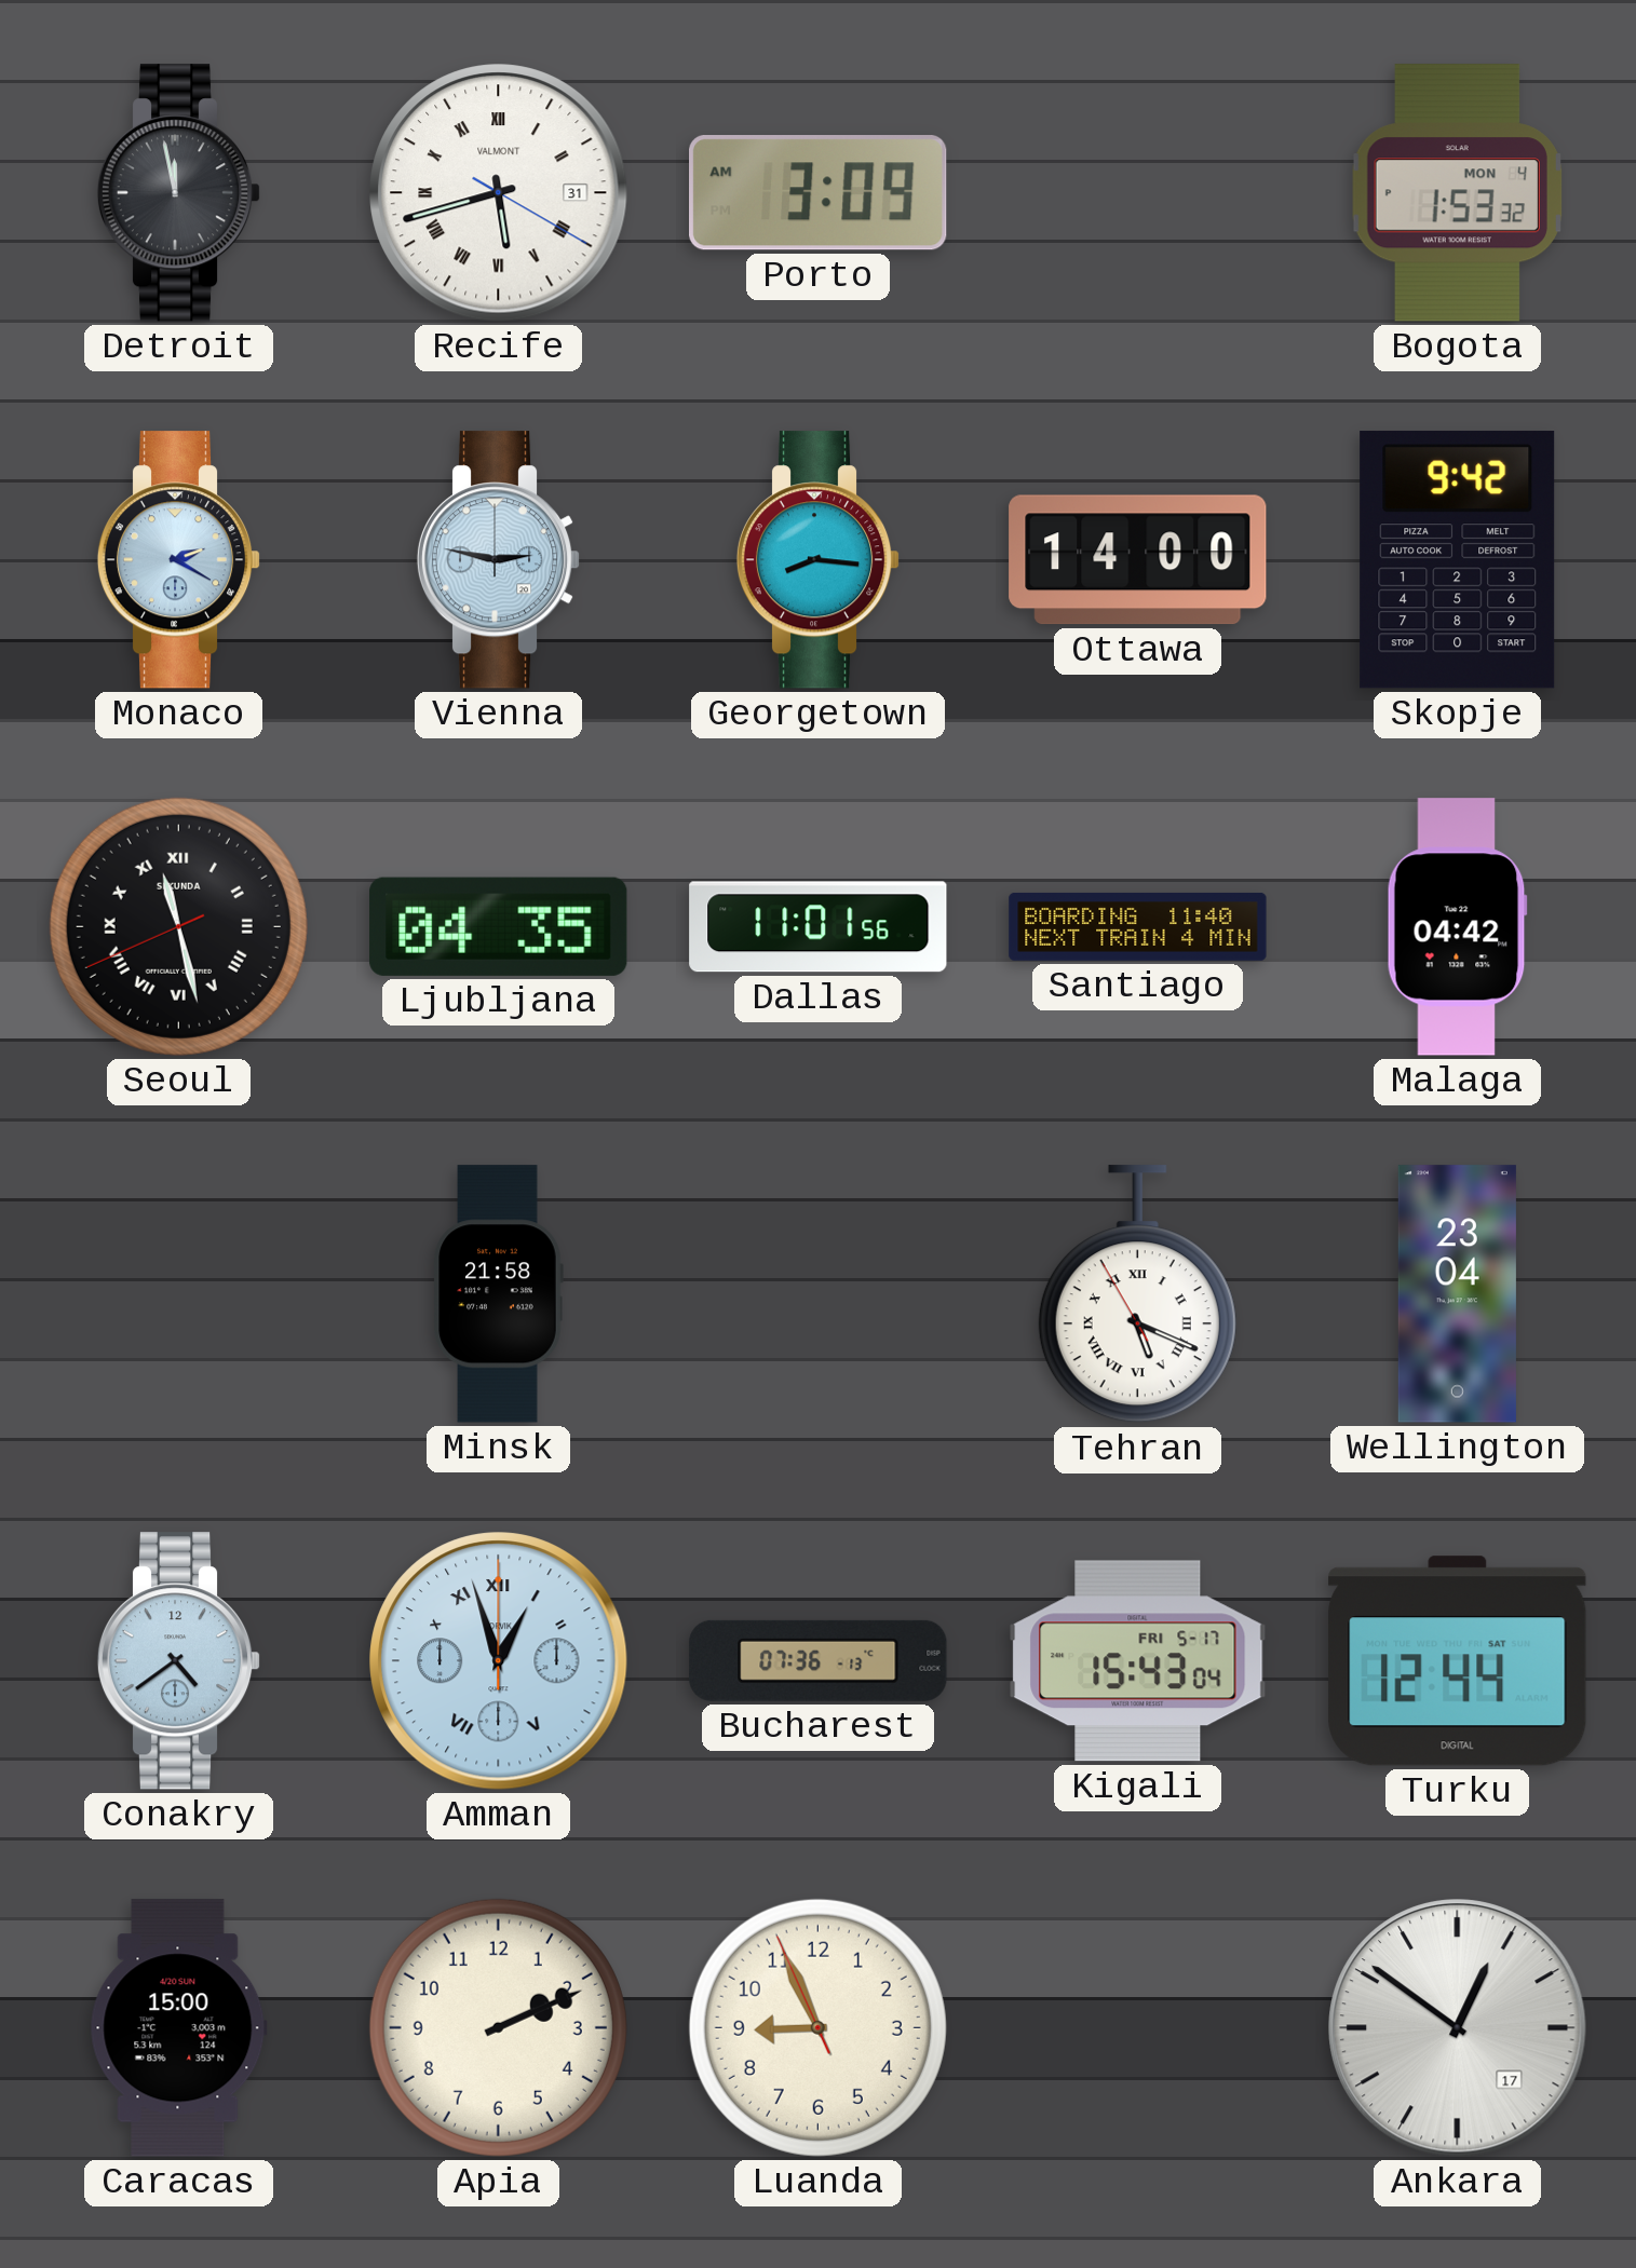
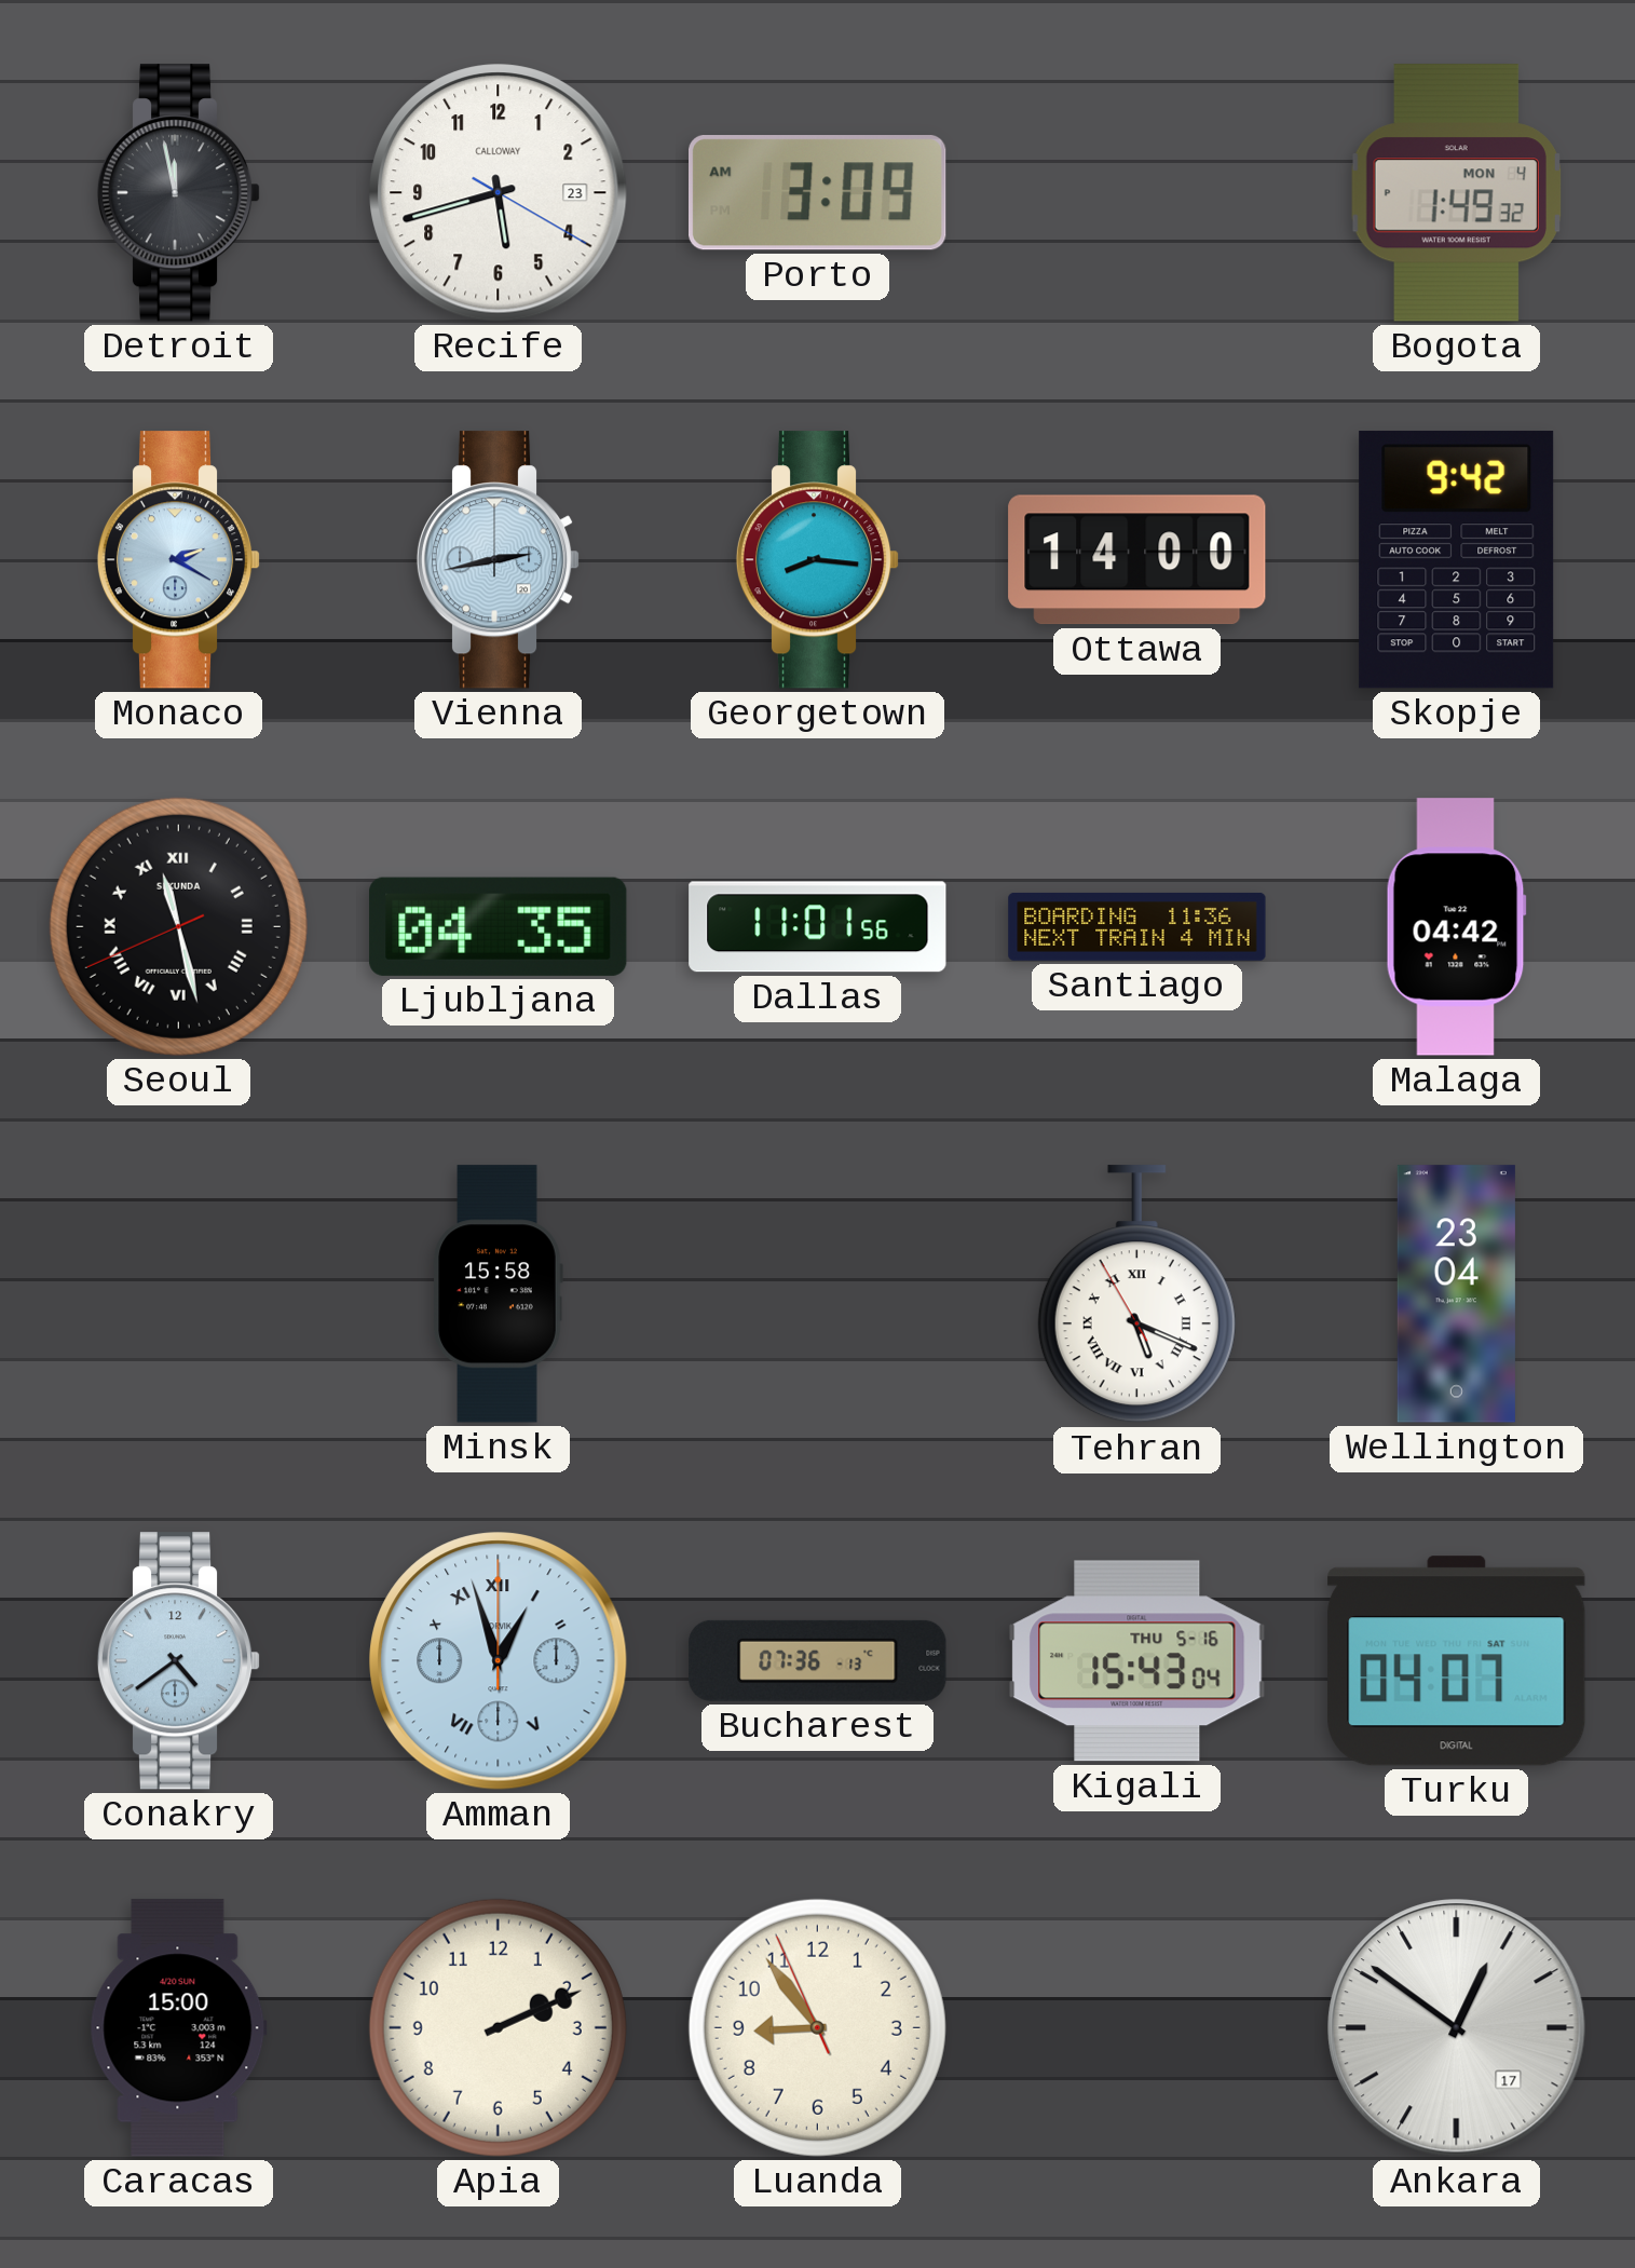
Recife date: 31 -> 23 (499, 193)
Recife numerals: Roman -> Arabic (499, 193)
Recife brand: VALMONT -> CALLOWAY (499, 193)
Bogota: 1:53 -> 1:49 (1456, 193)
Vienna: 2:47 -> 2:43 (499, 560)
Santiago: 11:40 -> 11:36 (1137, 926)
Minsk: 21:58 -> 15:58 (498, 1294)
Kigali date: FRI 5-17 -> THU 5-16 (1137, 1661)
Turku: 12:44 -> 04:07 (1457, 1661)
Luanda: 8:55 -> 8:53 (817, 2027)
